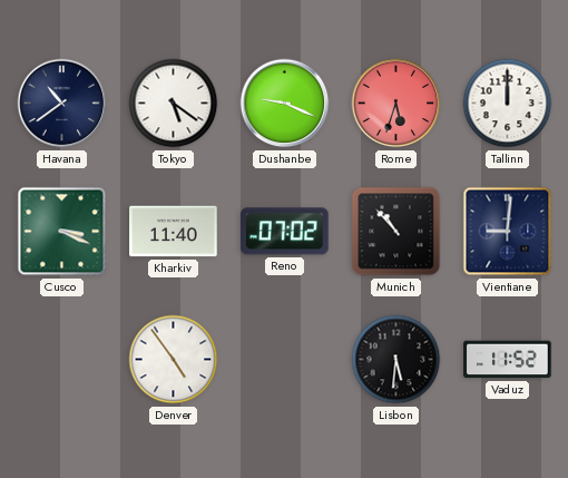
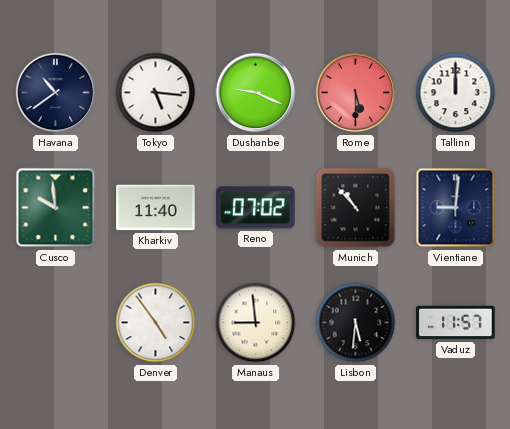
Tokyo: 5:21 -> 5:16 (156, 93)
Rome: 5:33 -> 5:30 (356, 93)
Cusco: 3:19 -> 9:59 (56, 208)
Manaus: none -> 8:59 (256, 323)
Vaduz: 11:52 -> 11:57 (456, 323)
